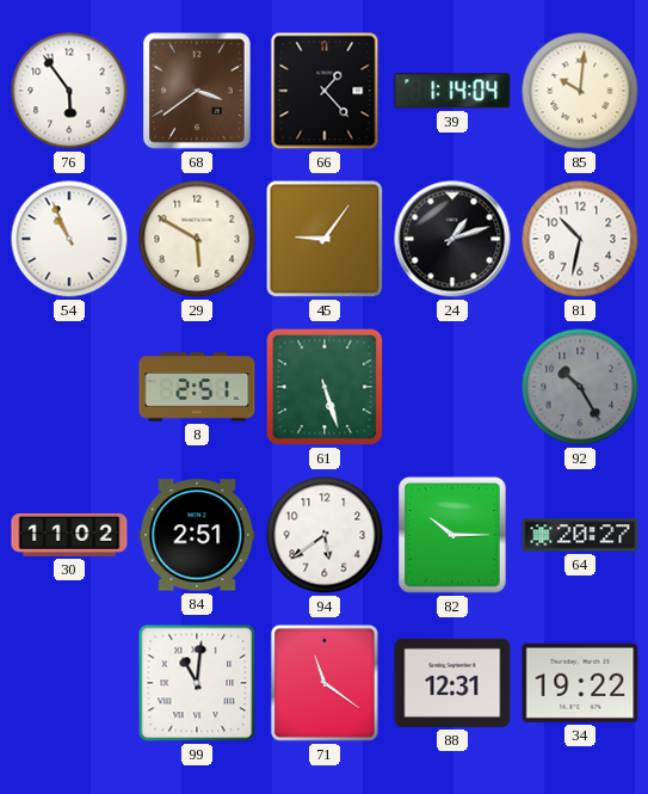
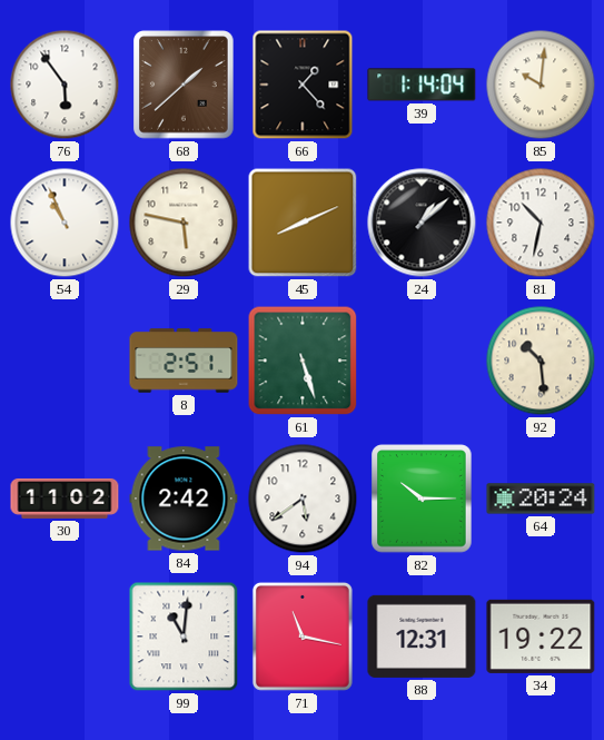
68: 3:39 -> 1:38 (184, 85)
29: 5:50 -> 5:47 (184, 223)
45: 9:06 -> 8:11 (303, 223)
24: 1:12 -> 1:08 (422, 223)
92: 10:25 -> 10:29 (541, 361)
92 dial: grey -> cream (541, 361)
84: 2:51 -> 2:42 (184, 499)
64: 20:27 -> 20:24 (541, 499)
71: 11:21 -> 11:17 (303, 637)
